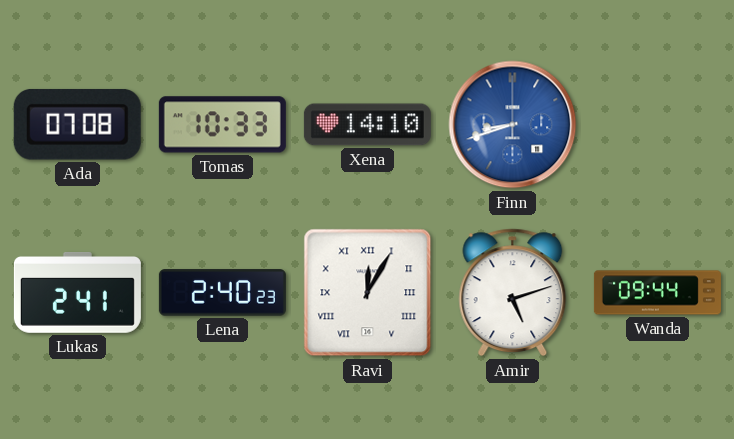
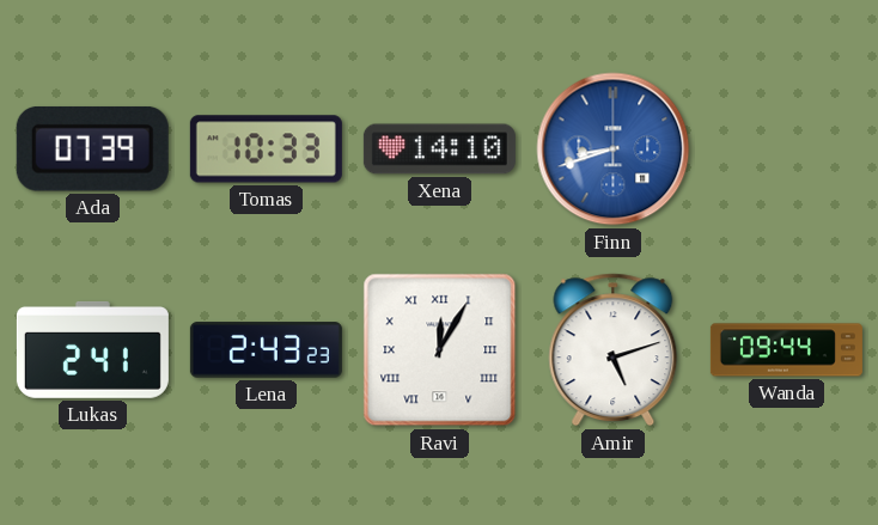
Ada: 07:08 -> 07:39 (92, 148)
Lena: 2:40 -> 2:43 (266, 350)
